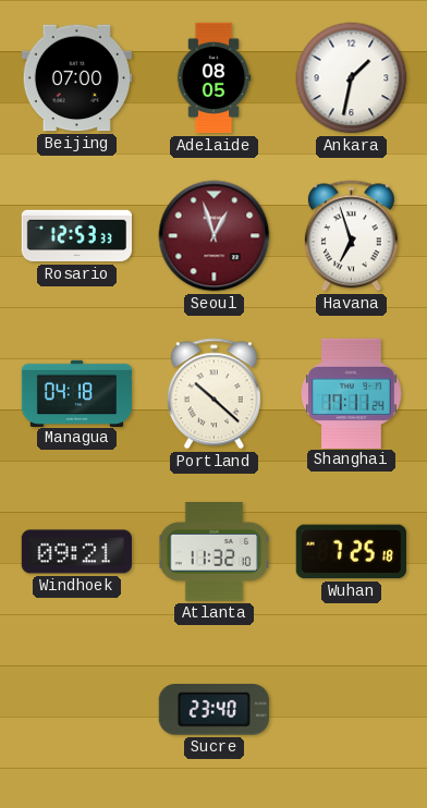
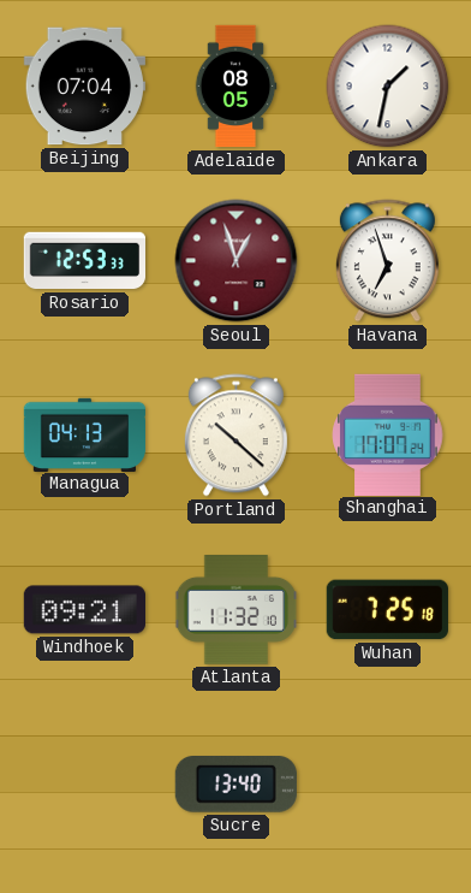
Beijing: 07:00 -> 07:04 (84, 87)
Managua: 04:18 -> 04:13 (85, 434)
Shanghai: 17:11 -> 17:07 (388, 434)
Sucre: 23:40 -> 13:40 (235, 785)
